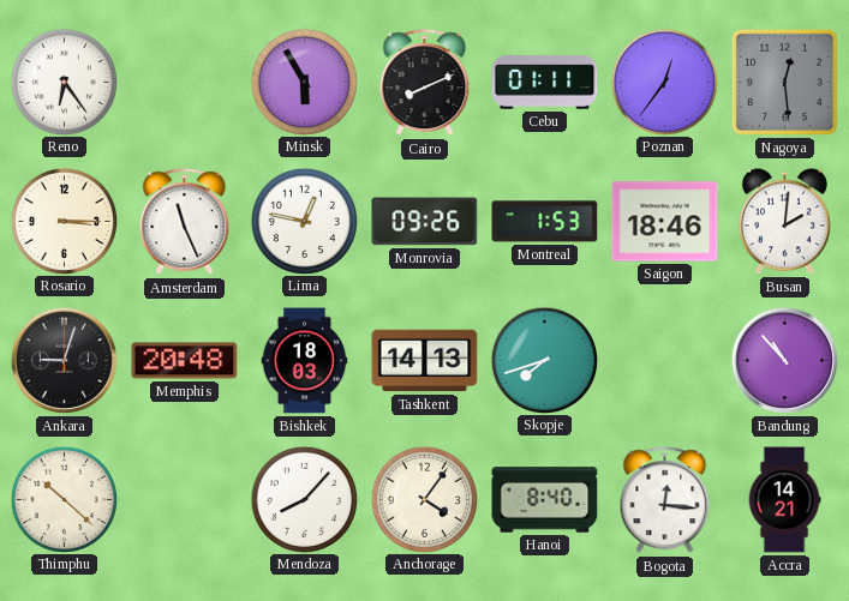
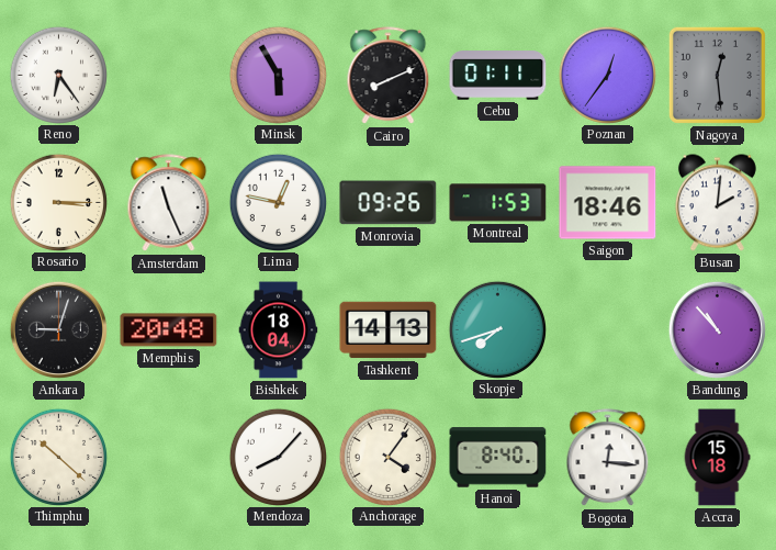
Bishkek: 18:03 -> 18:04 (279, 330)
Accra: 14:21 -> 15:18 (717, 458)
